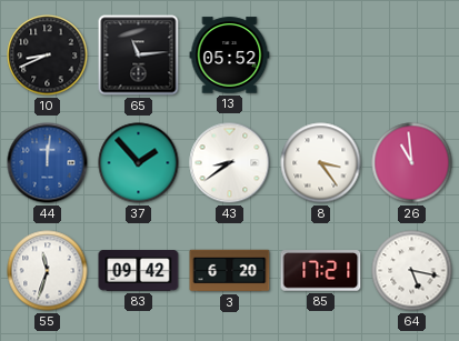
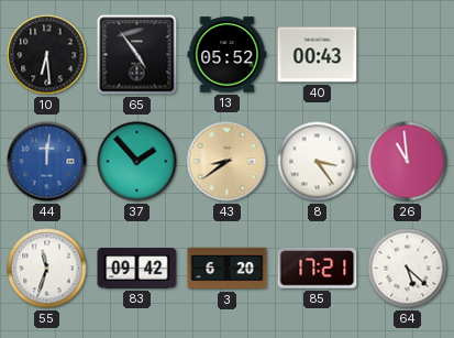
10: 8:41 -> 6:29 (47, 55)
65: 11:14 -> 4:54 (137, 55)
40: none -> 00:43 (318, 55)
43 dial: white -> champagne (228, 162)
64: 5:17 -> 5:22 (408, 269)
